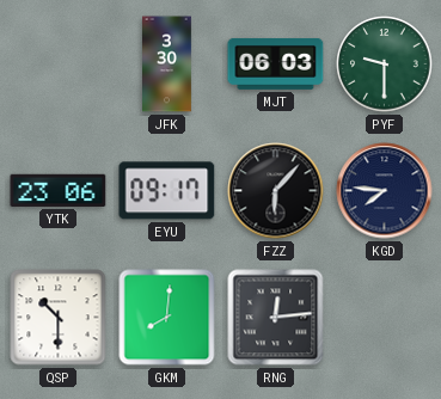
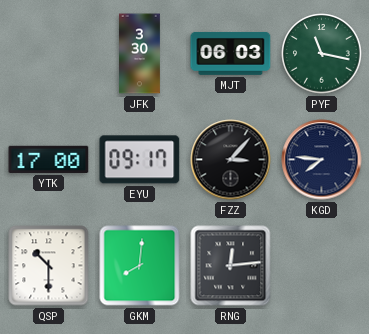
PYF: 9:30 -> 11:17 (322, 54)
YTK: 23:06 -> 17:00 (49, 159)
FZZ: 6:07 -> 3:07 (231, 160)
